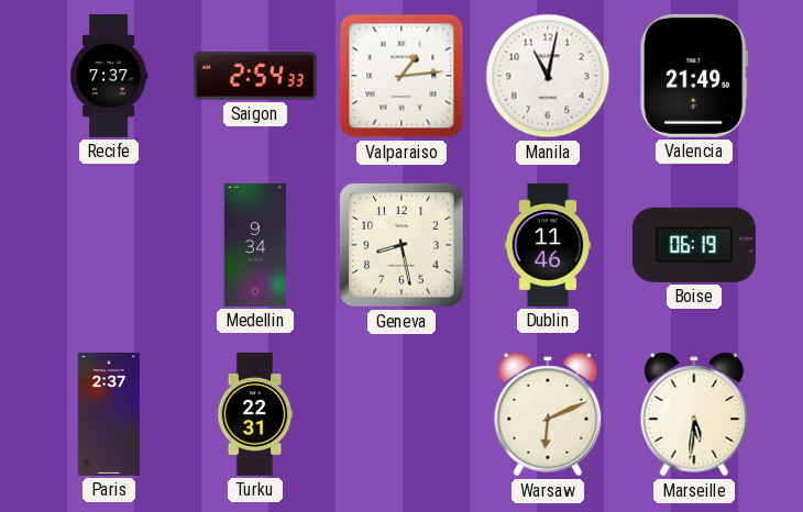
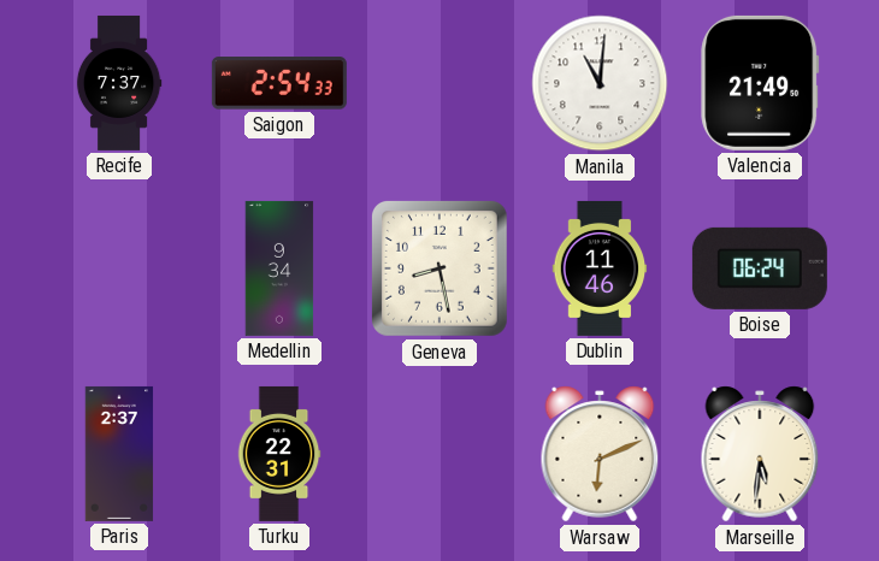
Valparaiso: 1:14 -> none (402, 76)
Manila: 11:02 -> 11:01 (600, 83)
Boise: 06:19 -> 06:24 (760, 268)
